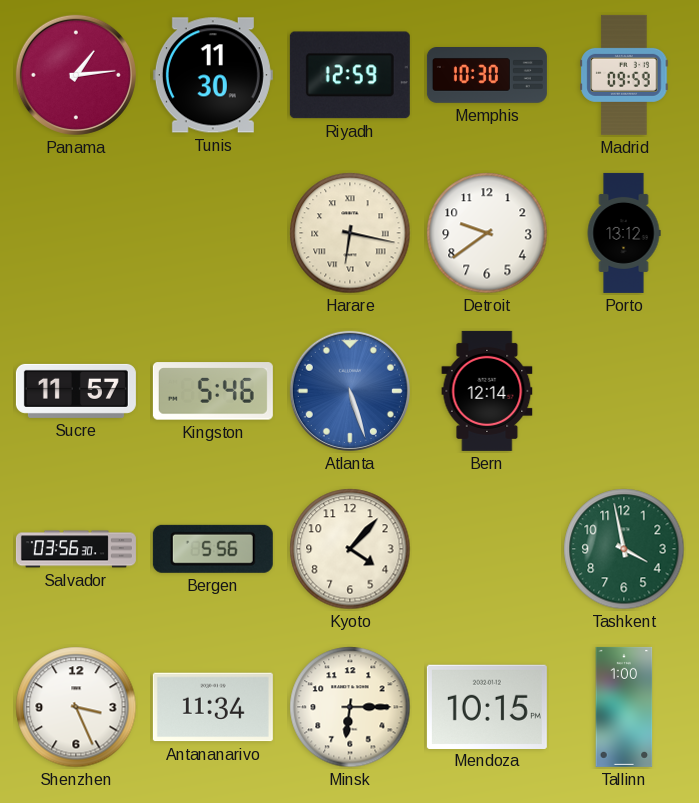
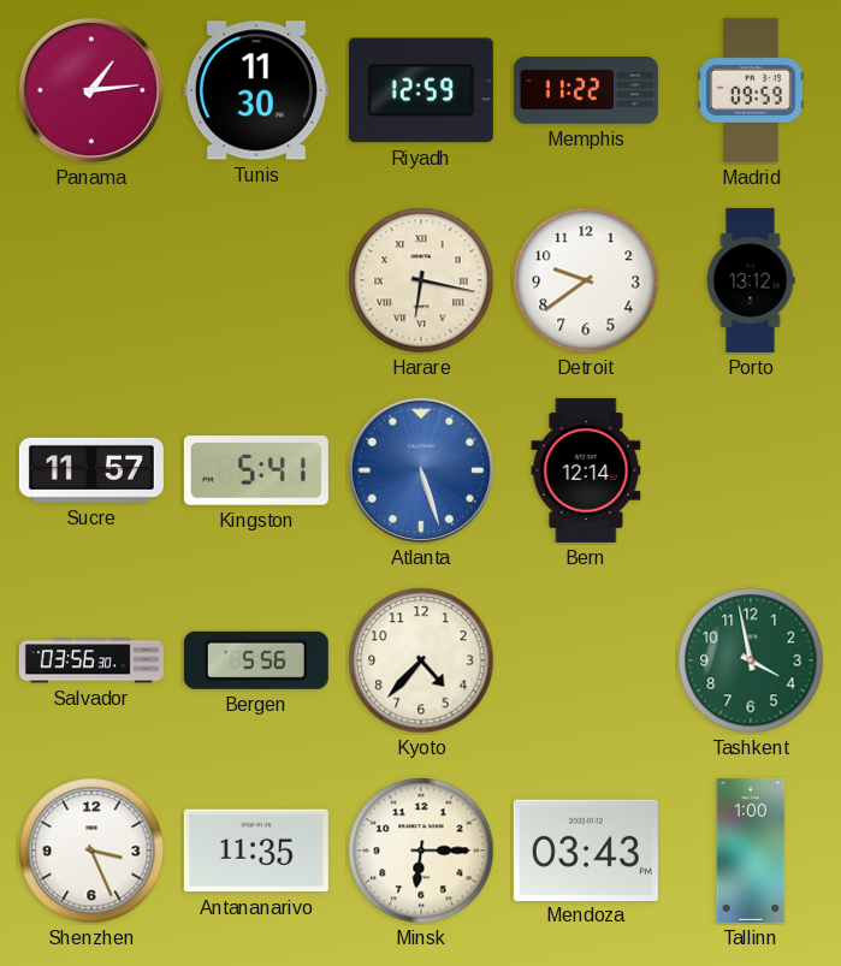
Memphis: 10:30 -> 11:22 (586, 91)
Kingston: 5:46 -> 5:41 (256, 470)
Kyoto: 4:07 -> 4:37 (421, 660)
Antananarivo: 11:34 -> 11:35 (256, 851)
Mendoza: 10:15 -> 03:43 (586, 849)
